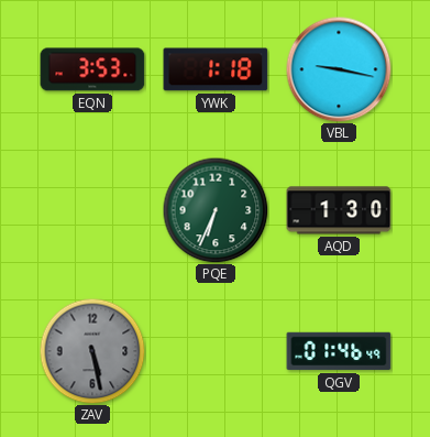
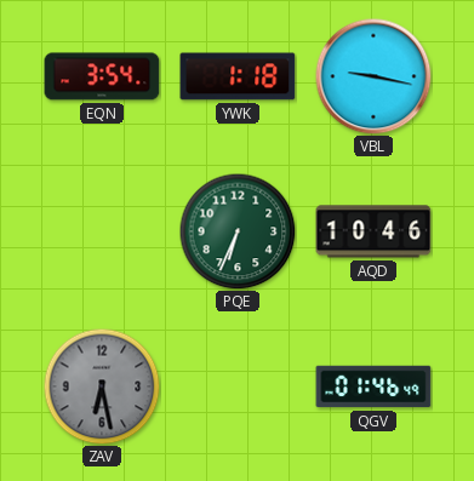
EQN: 3:53 -> 3:54 (102, 76)
AQD: 1:30 -> 10:46 (373, 231)
ZAV: 5:28 -> 6:28 (102, 386)
